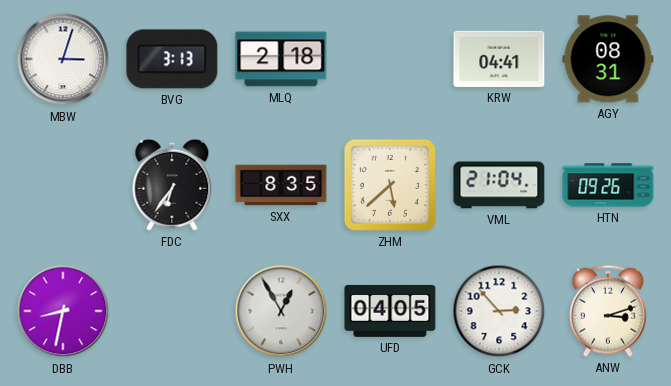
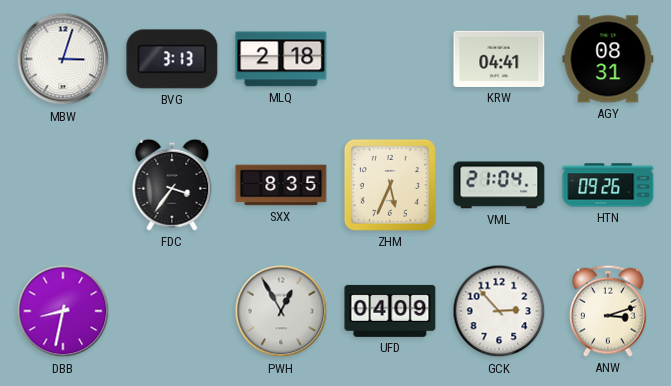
FDC: 6:36 -> 3:36 (172, 185)
ZHM: 5:38 -> 5:34 (390, 185)
UFD: 04:05 -> 04:09 (390, 311)
